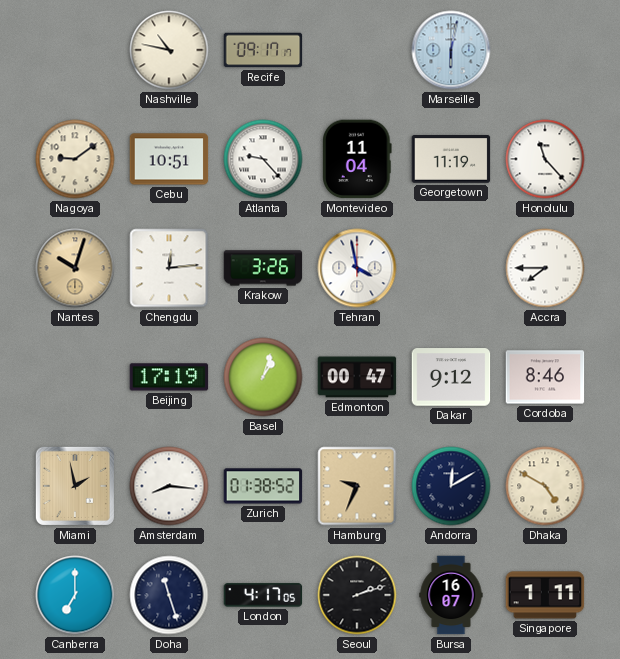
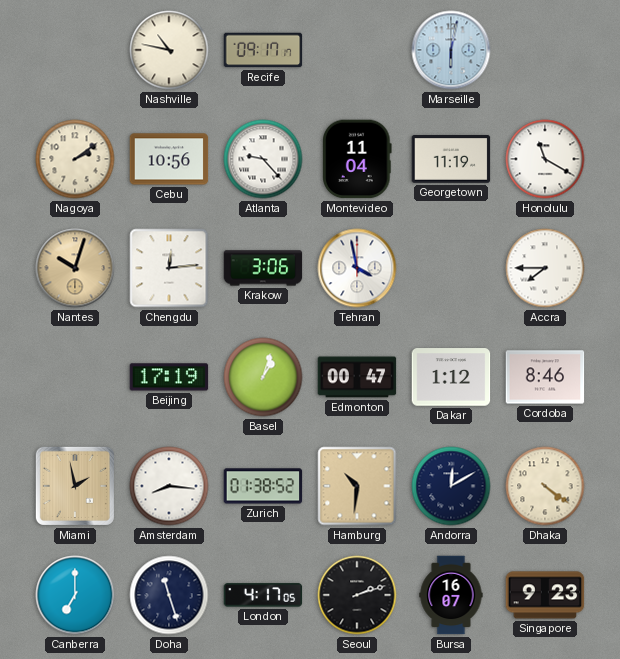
Nagoya: 9:09 -> 2:09 (75, 159)
Cebu: 10:51 -> 10:56 (169, 159)
Honolulu: 11:23 -> 11:20 (545, 159)
Krakow: 3:26 -> 3:06 (263, 268)
Dakar: 9:12 -> 1:12 (451, 377)
Hamburg: 9:34 -> 10:31 (357, 486)
Dhaka: 4:50 -> 4:21 (545, 486)
Singapore: 1:11 -> 9:23 (545, 595)
